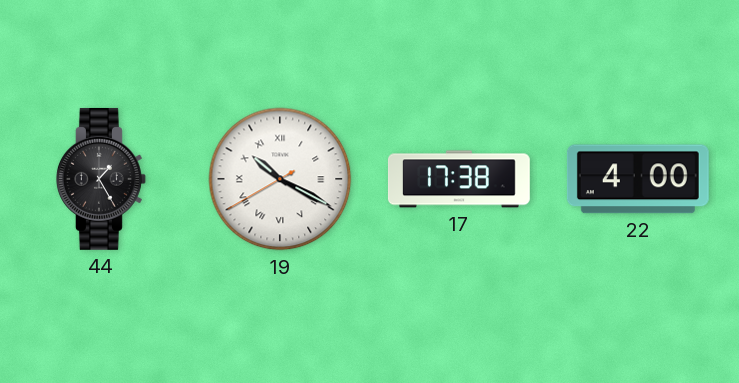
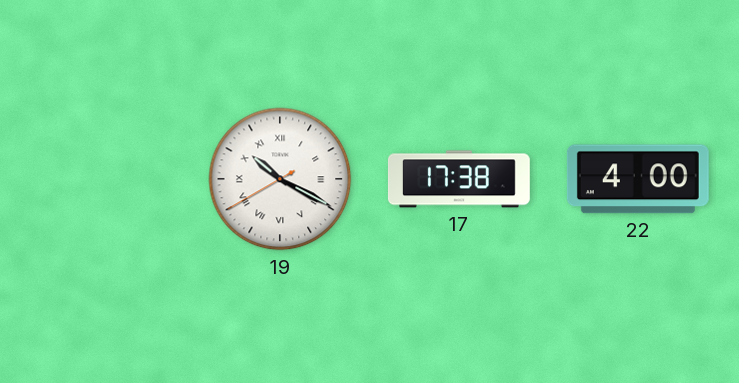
44: 1:25 -> none (101, 179)
